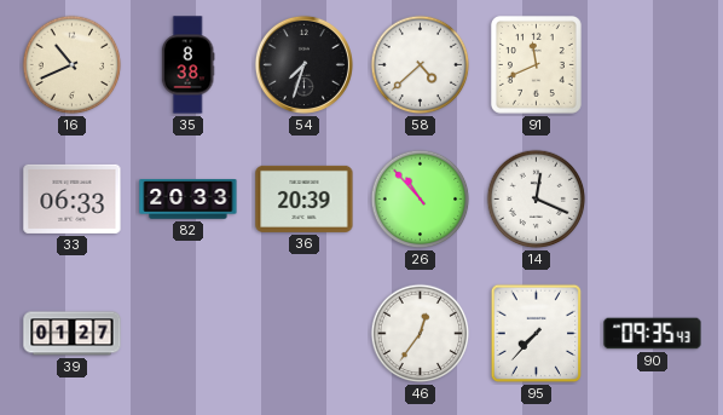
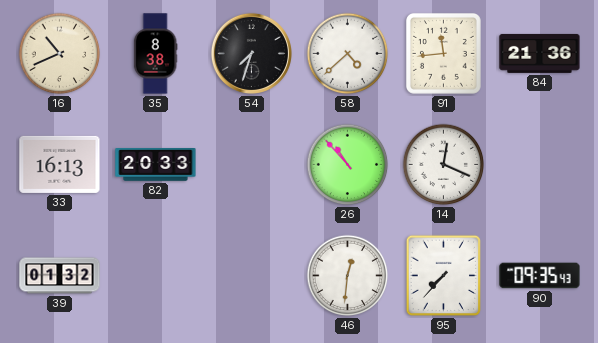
91: 11:41 -> 11:44 (443, 53)
84: none -> 21:36 (540, 53)
33: 06:33 -> 16:13 (60, 164)
36: 20:39 -> none (305, 198)
39: 01:27 -> 01:32 (60, 276)
46: 12:36 -> 12:31 (348, 276)
